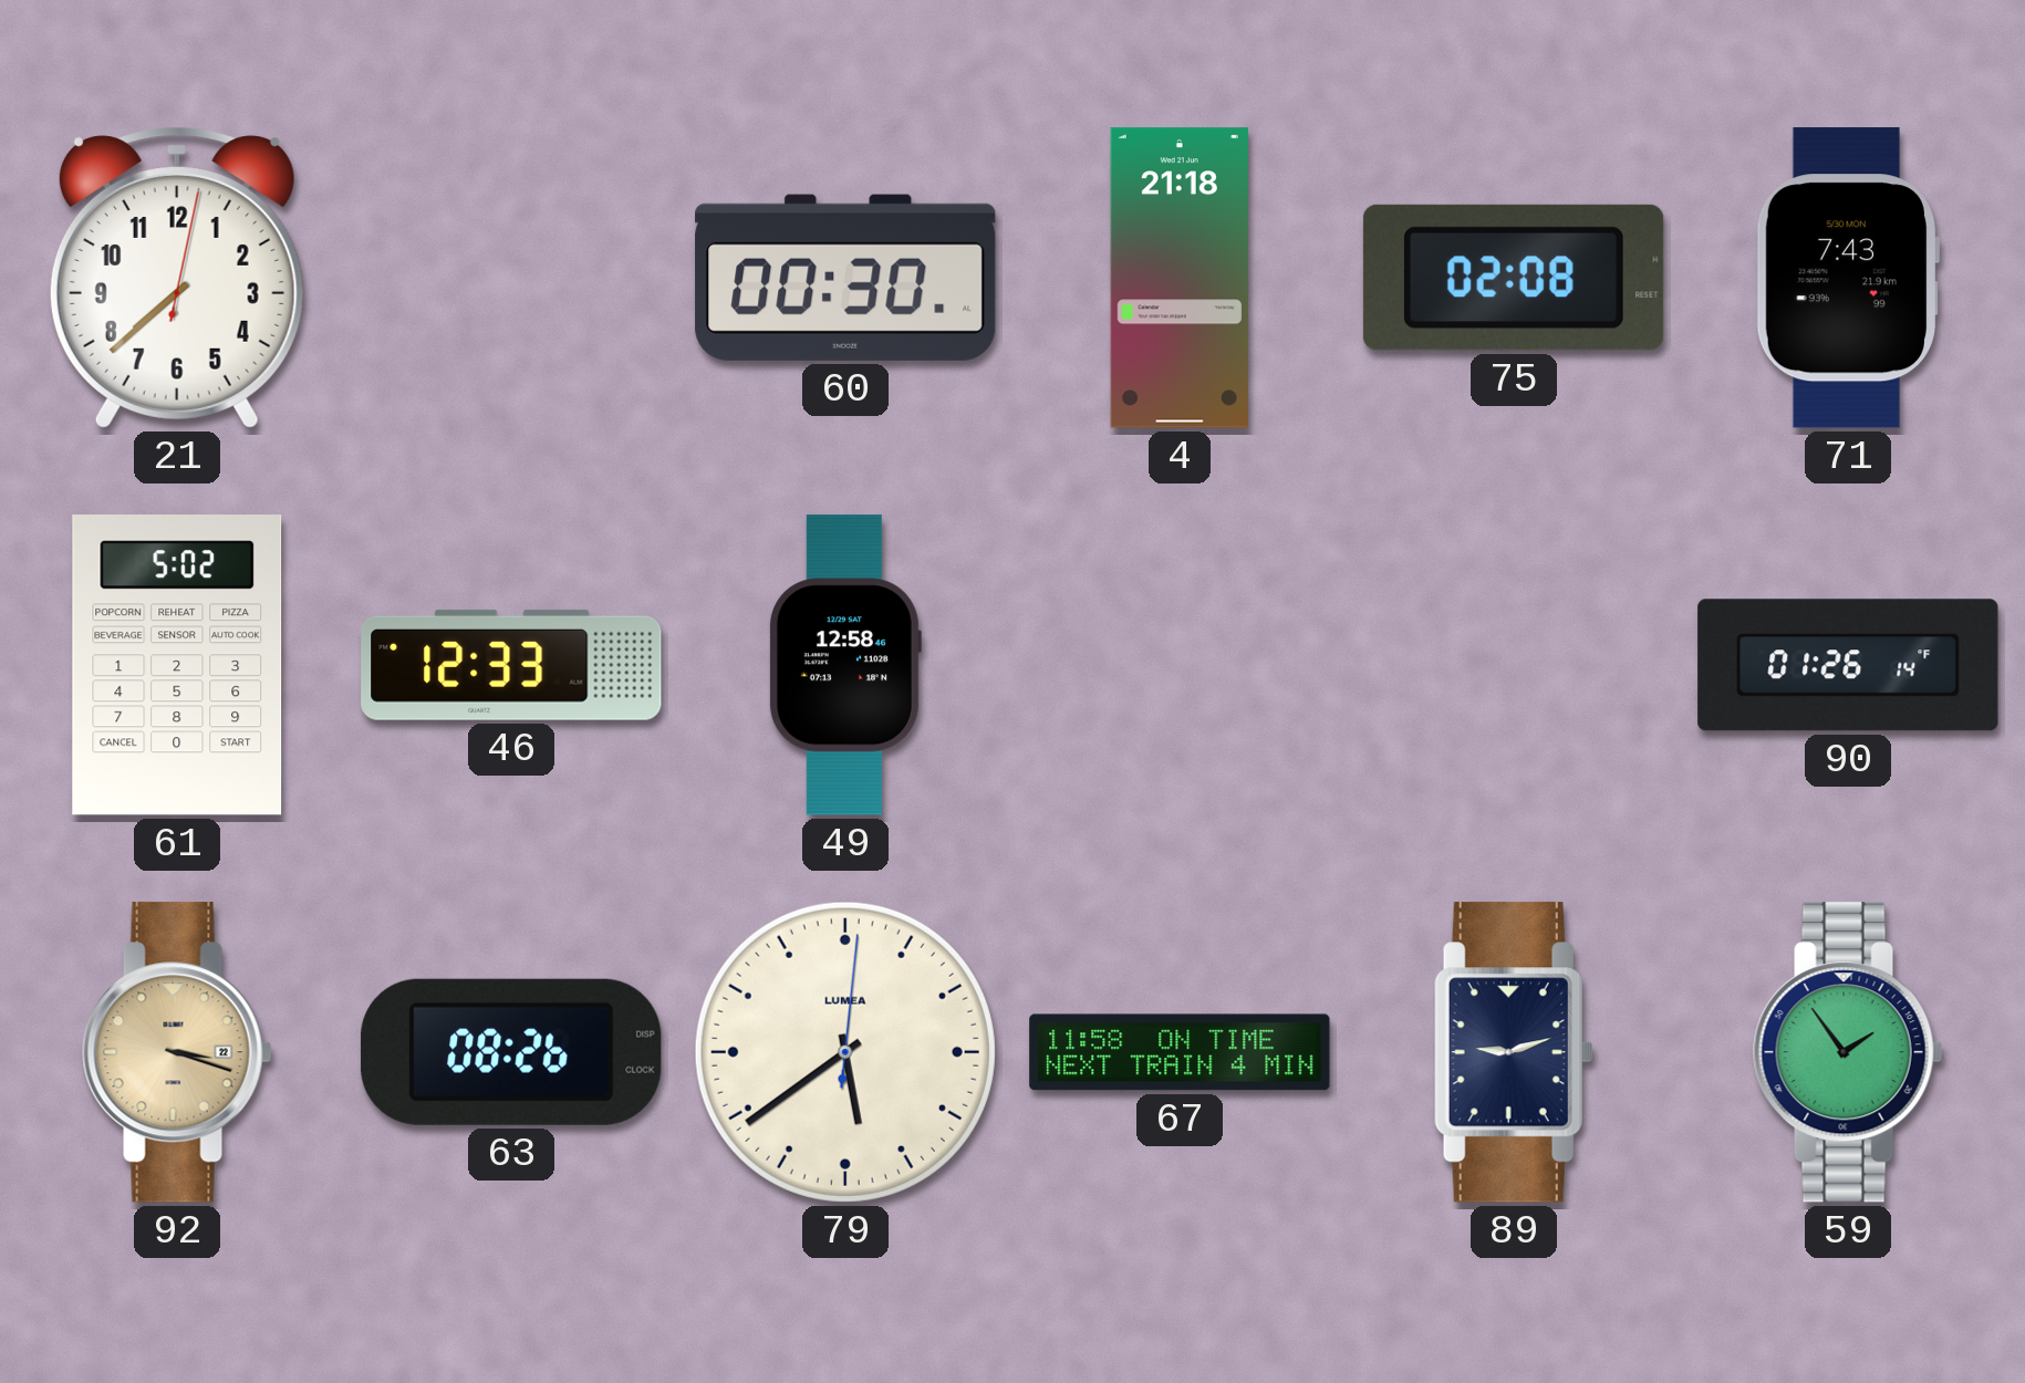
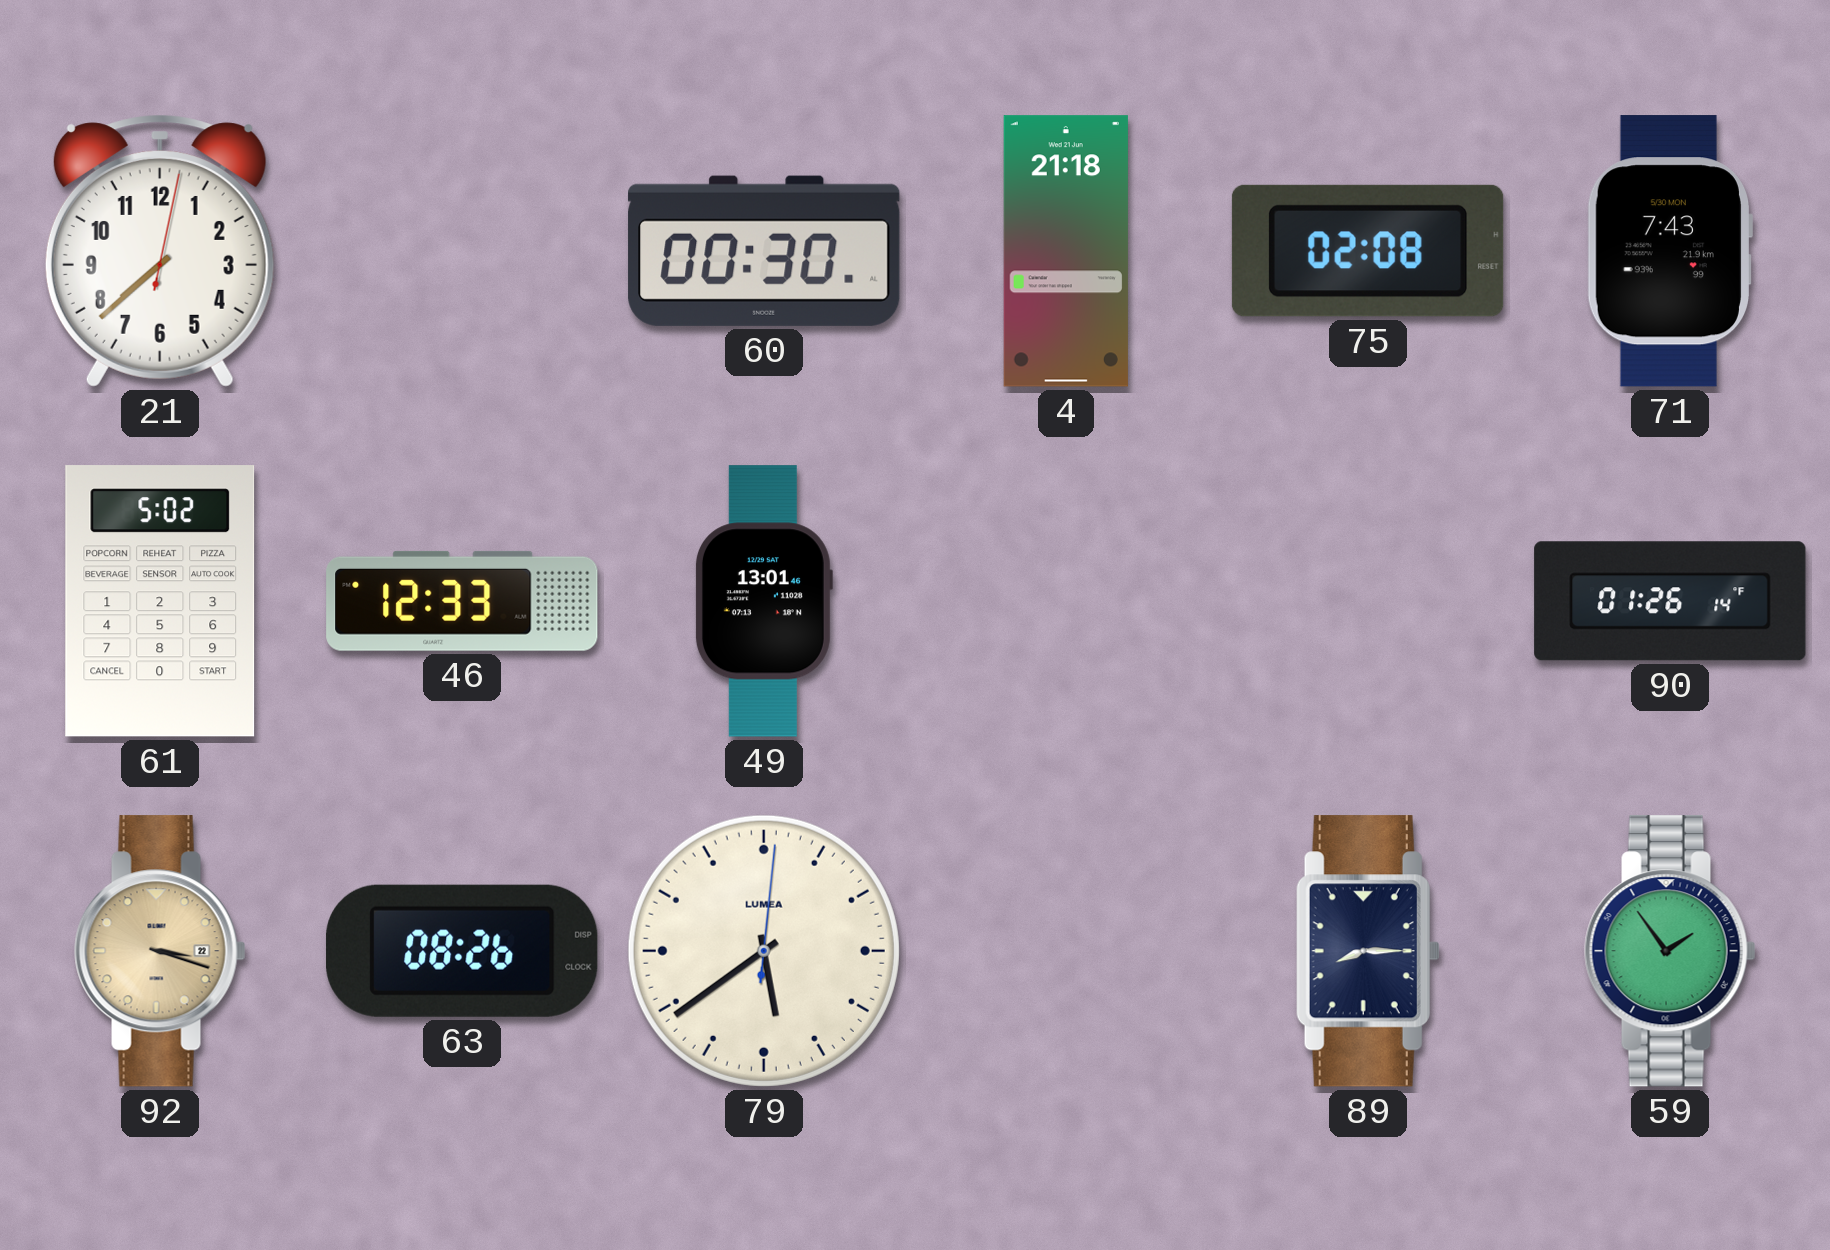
49: 12:58 -> 13:01 (763, 601)
67: 11:58 -> none (1180, 1052)
89: 9:12 -> 8:15 (1368, 951)
